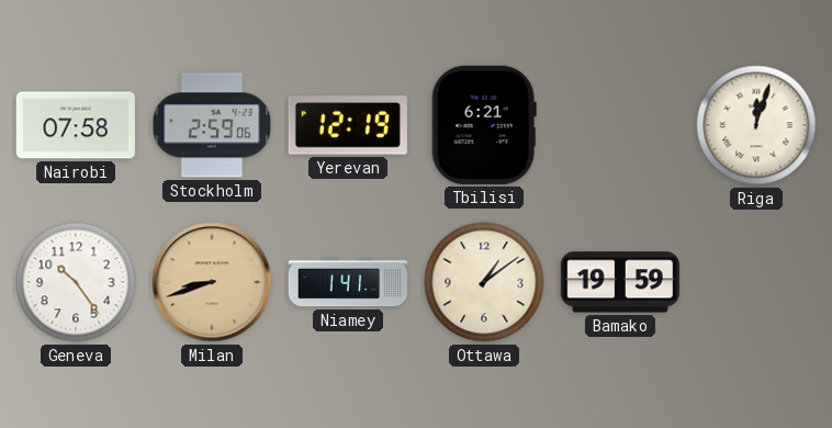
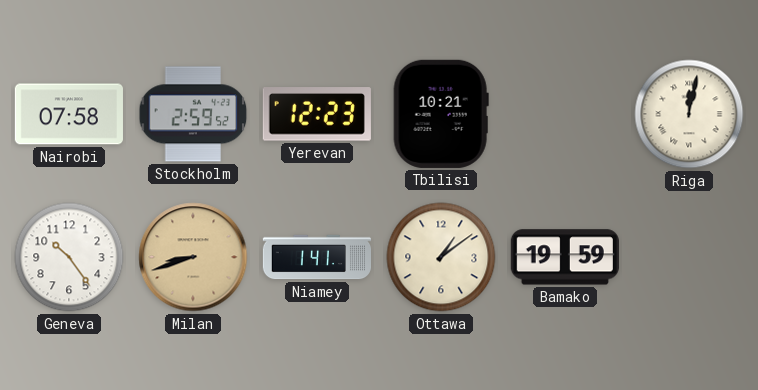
Stockholm: 2:59:06 -> 2:59:52 (193, 114)
Yerevan: 12:19 -> 12:23 (317, 114)
Tbilisi: 6:21 -> 10:21 (441, 114)
Riga: 12:03 -> 12:02 (689, 114)
